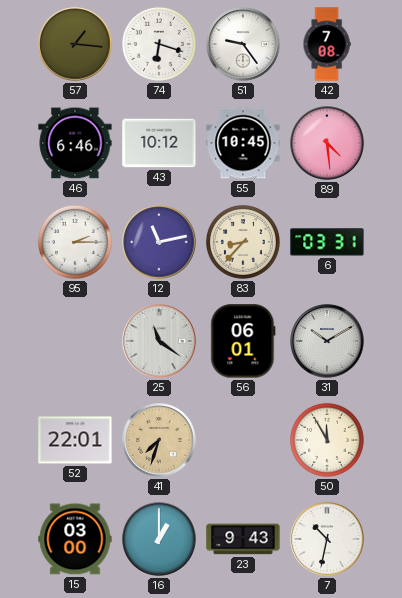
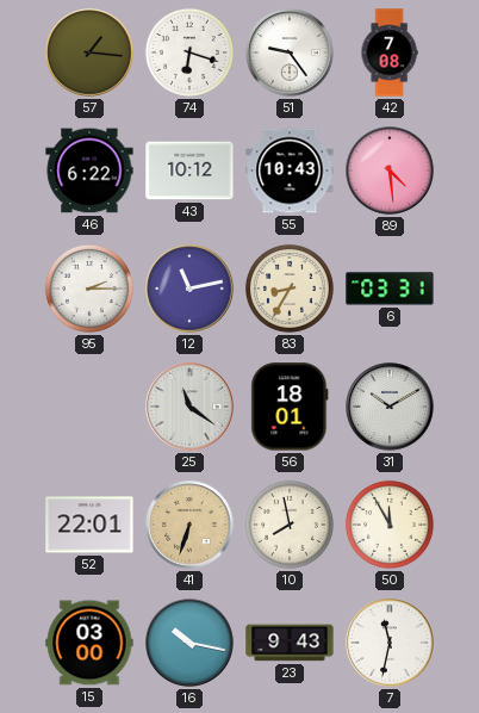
46: 6:46 -> 6:22 (89, 170)
55: 10:45 -> 10:43 (290, 170)
83: 8:37 -> 8:35 (290, 289)
56: 06:01 -> 18:01 (290, 407)
41: 7:33 -> 6:33 (189, 525)
10: none -> 7:58 (290, 525)
16: 1:00 -> 10:17 (189, 643)
7: 10:32 -> 11:32 (390, 643)
